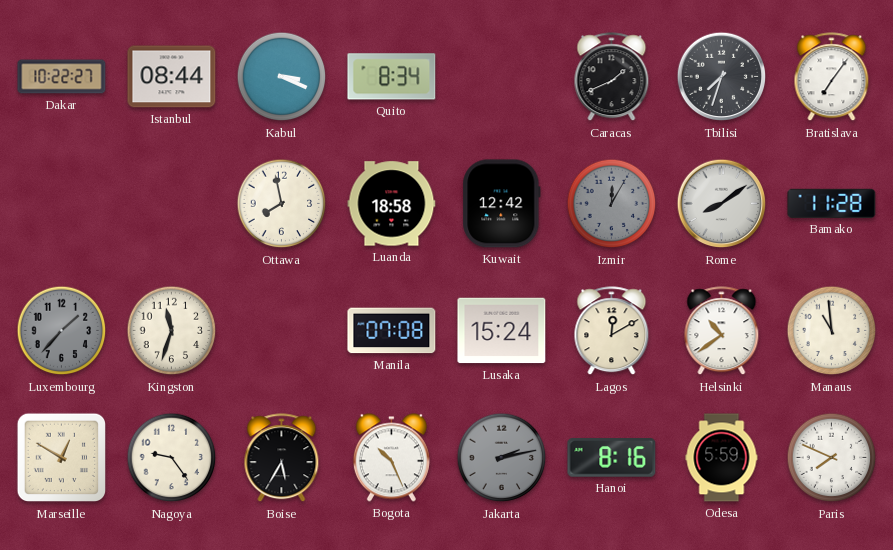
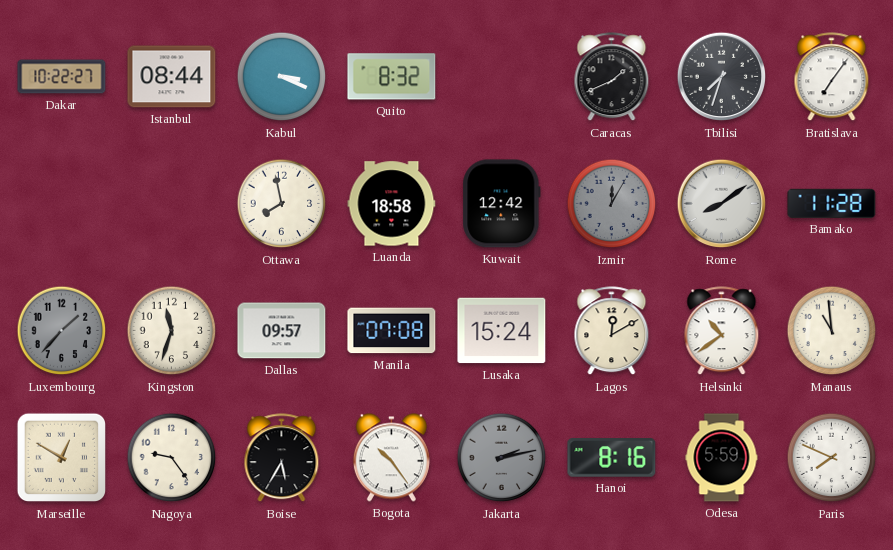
Quito: 8:34 -> 8:32 (392, 77)
Dallas: none -> 09:57 (282, 331)
Bogota: 10:26 -> 10:24 (391, 458)
